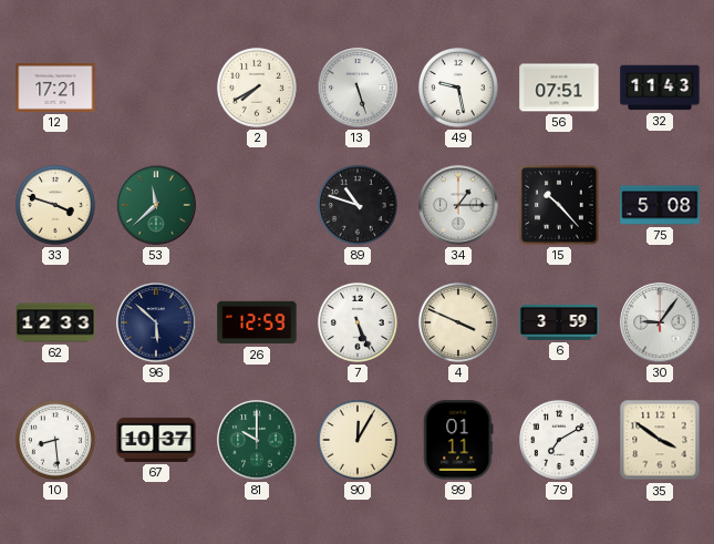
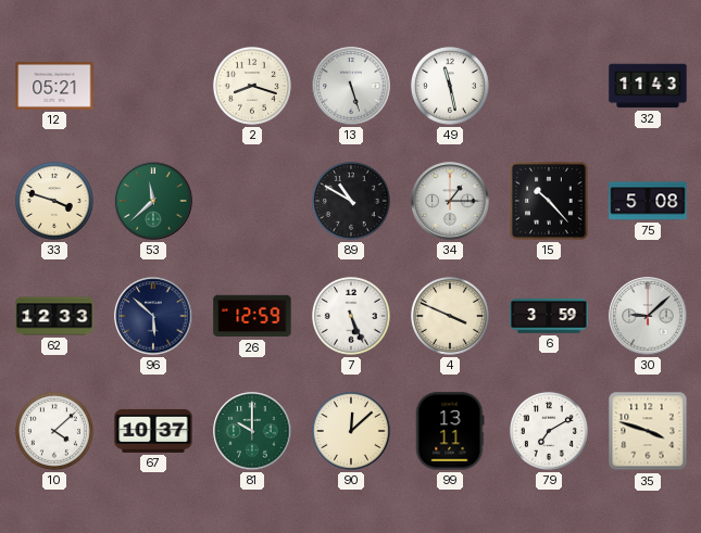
12: 17:21 -> 05:21 (54, 86)
2: 7:40 -> 8:18 (252, 86)
49: 9:28 -> 11:28 (450, 86)
56: 07:51 -> none (559, 88)
89: 10:48 -> 10:50 (351, 201)
30: 9:06 -> 9:08 (648, 316)
10: 8:29 -> 4:08 (54, 431)
90: 12:05 -> 12:08 (351, 431)
99: 01:11 -> 13:11 (450, 431)
35: 3:51 -> 3:48 (648, 431)
